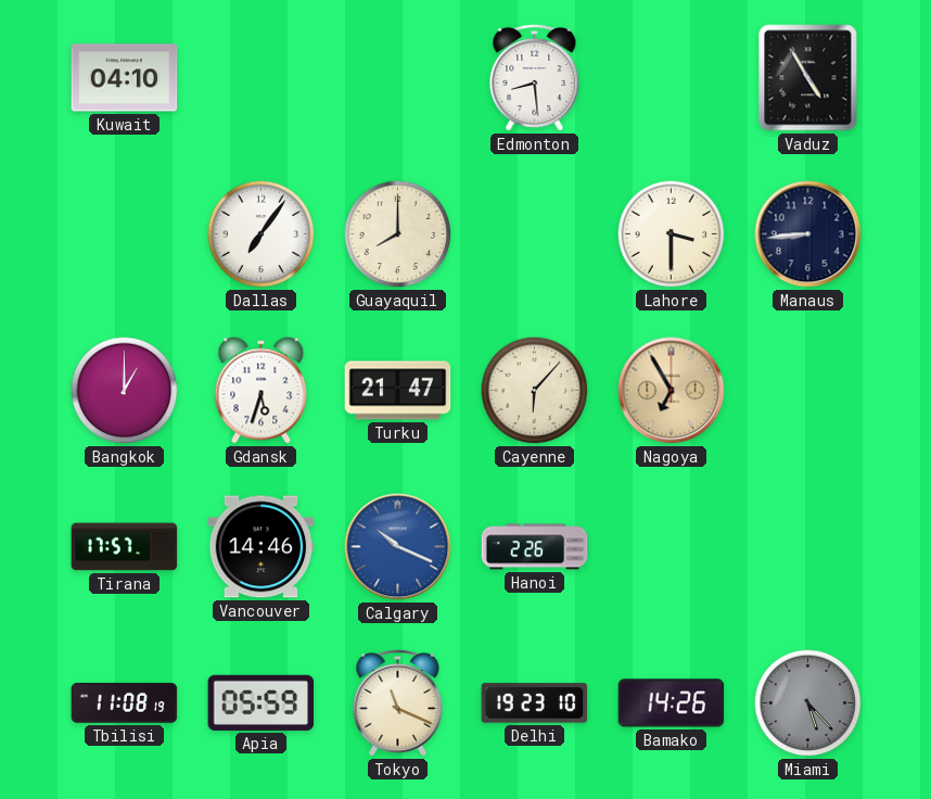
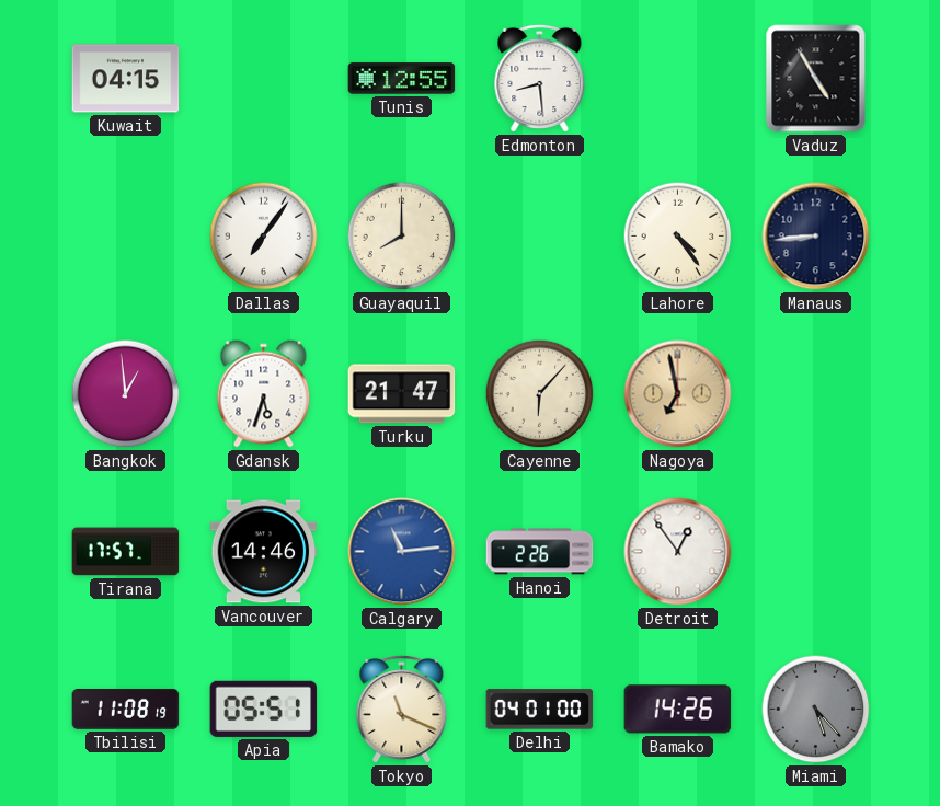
Kuwait: 04:10 -> 04:15 (126, 79)
Tunis: none -> 12:55 (402, 79)
Lahore: 3:30 -> 4:24 (678, 237)
Bangkok: 1:00 -> 12:59 (126, 394)
Nagoya: 6:55 -> 6:58 (678, 394)
Calgary: 10:19 -> 11:14 (402, 552)
Detroit: none -> 12:54 (678, 552)
Apia: 05:59 -> 05:51 (264, 709)
Delhi: 19:23 -> 04:01 (540, 710)
